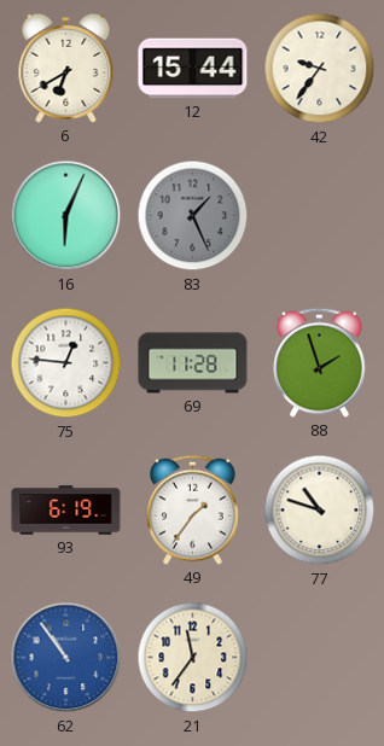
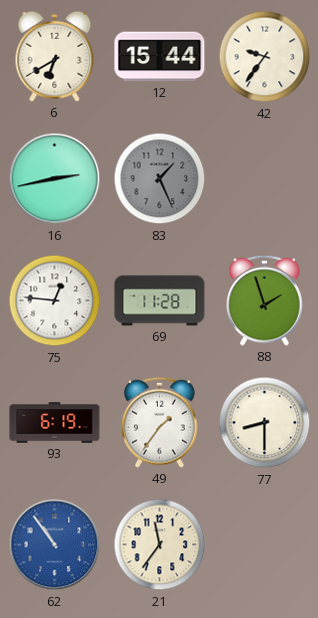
16: 6:04 -> 2:43 (55, 179)
77: 10:48 -> 8:30 (265, 423)
